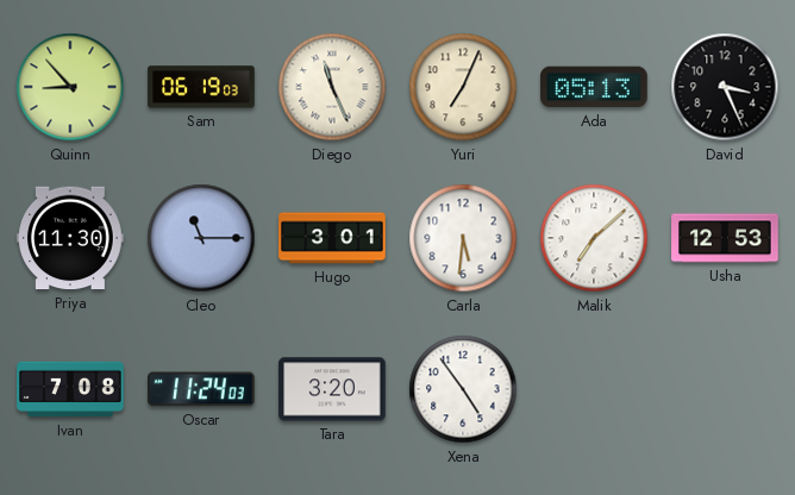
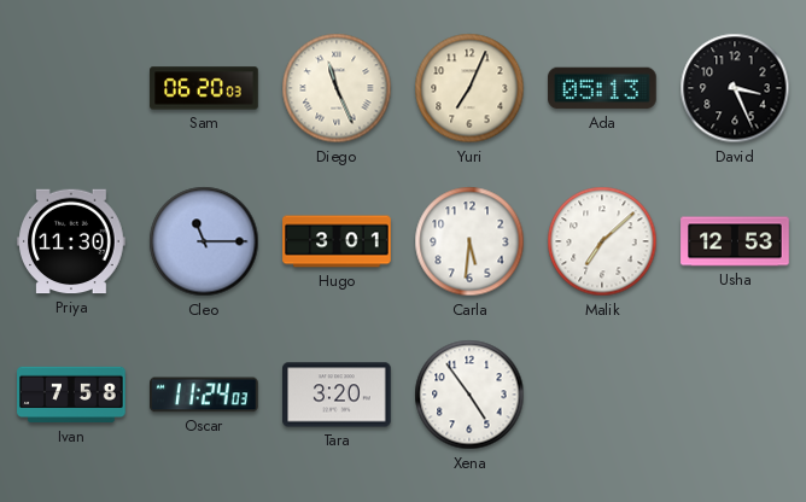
Quinn: 8:53 -> none (70, 87)
Sam: 06:19 -> 06:20 (204, 88)
Ivan: 7:08 -> 7:58 (71, 395)
